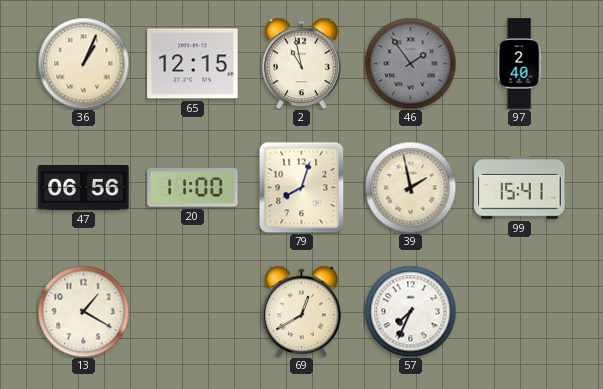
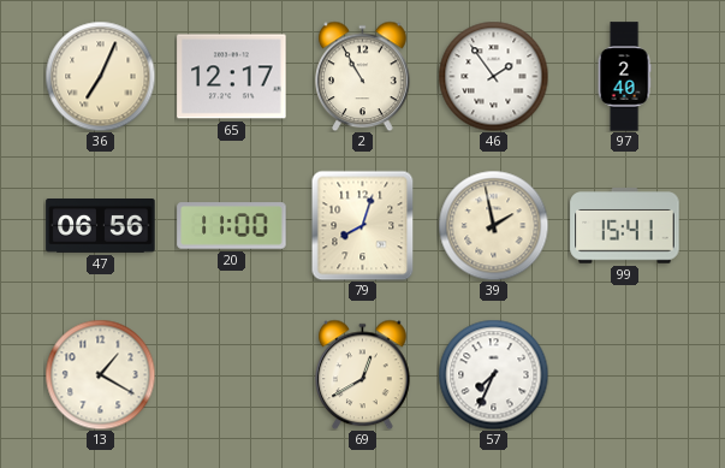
36: 1:04 -> 7:04 (100, 76)
65: 12:15 -> 12:17 (232, 77)
2: 10:58 -> 10:55 (363, 76)
46 dial: grey -> white (493, 76)
